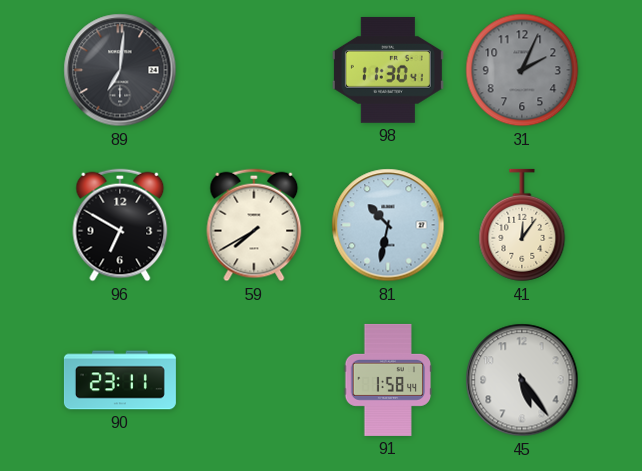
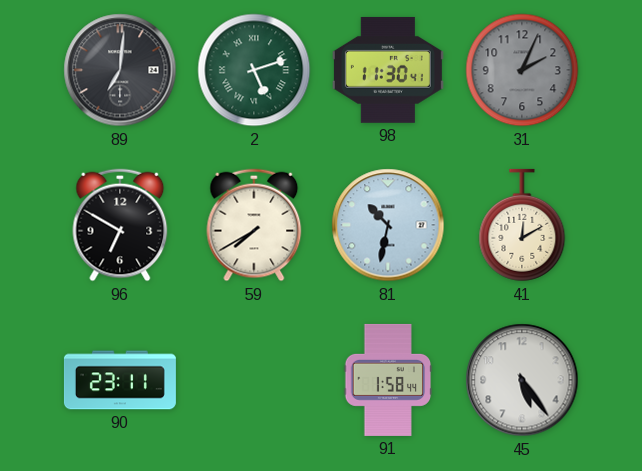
2: none -> 5:12 (254, 70)
41: 12:06 -> 12:10 (522, 225)
